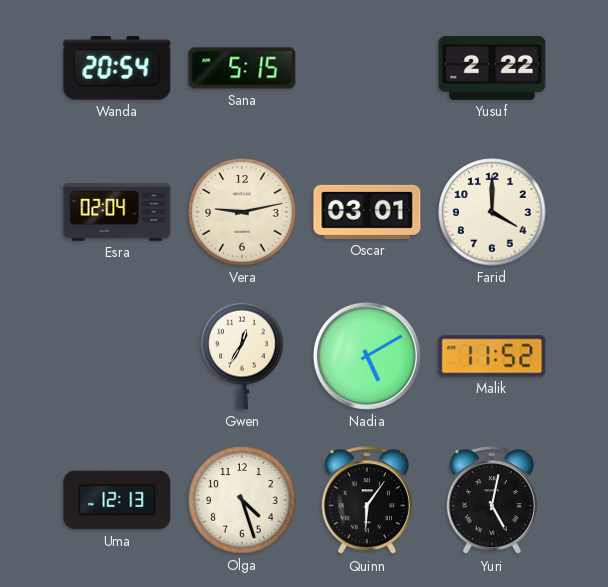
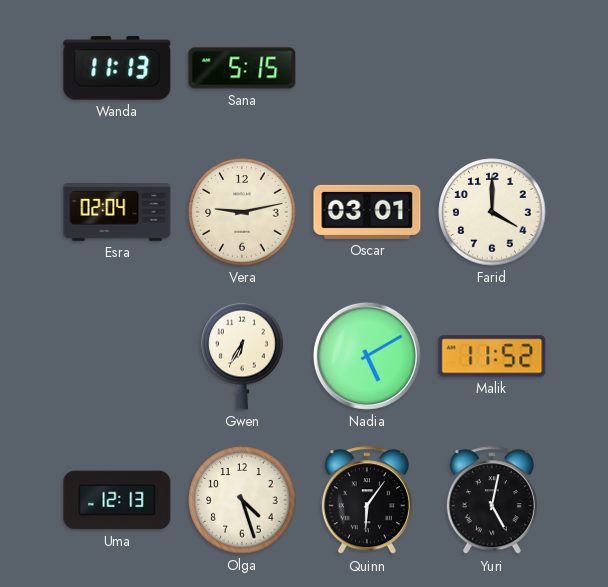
Wanda: 20:54 -> 11:13 (117, 68)
Yusuf: 2:22 -> none (492, 68)
Gwen: 12:35 -> 6:35 (242, 356)
